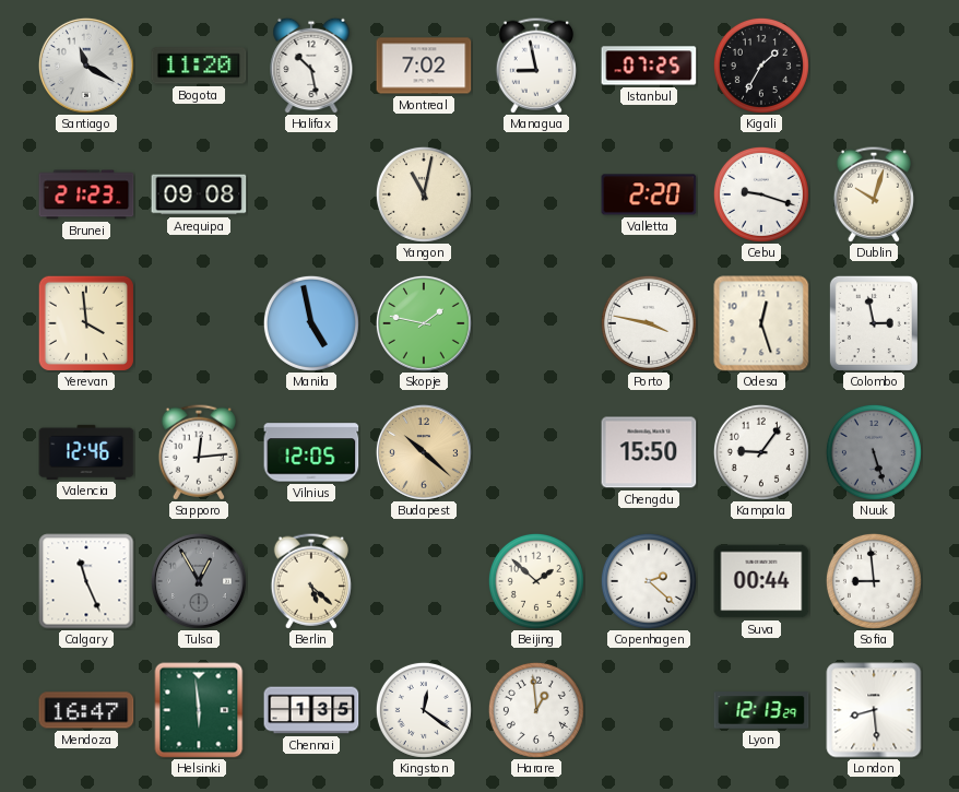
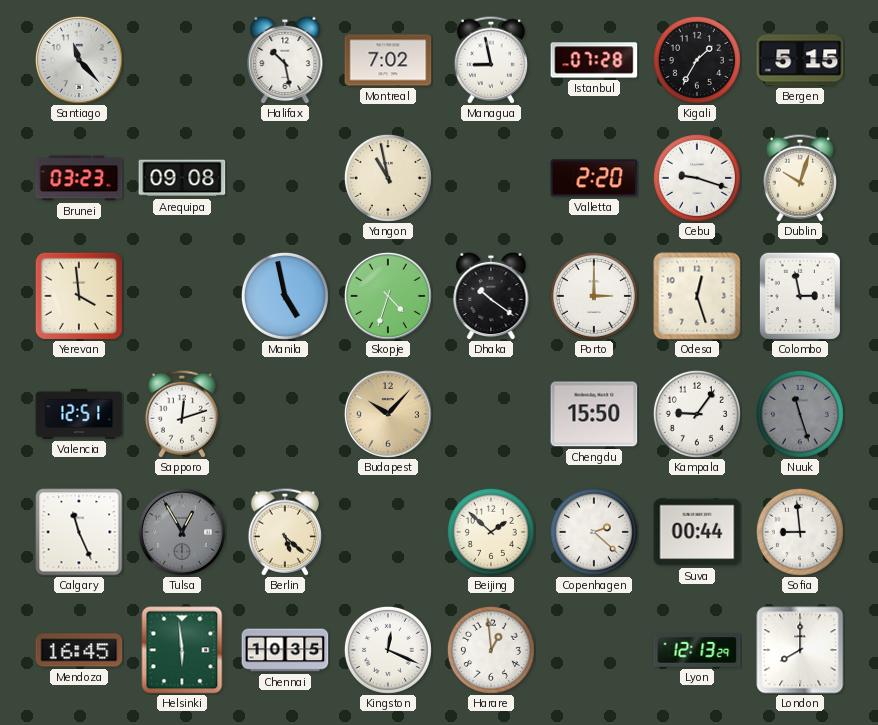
Santiago: 11:20 -> 11:23 (79, 60)
Bogota: 11:20 -> none (199, 66)
Istanbul: 07:25 -> 07:28 (594, 60)
Bergen: none -> 5:15 (800, 60)
Brunei: 21:23 -> 03:23 (79, 178)
Yangon: 11:02 -> 10:58 (388, 178)
Skopje: 1:47 -> 4:33 (388, 296)
Dhaka: none -> 10:21 (491, 296)
Porto: 3:47 -> 3:00 (594, 296)
Valencia: 12:46 -> 12:51 (79, 414)
Sapporo: 12:14 -> 12:12 (182, 414)
Vilnius: 12:05 -> none (311, 452)
Budapest: 10:22 -> 10:07 (388, 414)
Nuuk: 5:27 -> 11:27 (800, 414)
Mendoza: 16:47 -> 16:45 (79, 650)
Chennai: 1:35 -> 10:35 (285, 650)
Kingston: 12:21 -> 12:19 (388, 650)
London: 8:29 -> 8:00 (800, 650)
